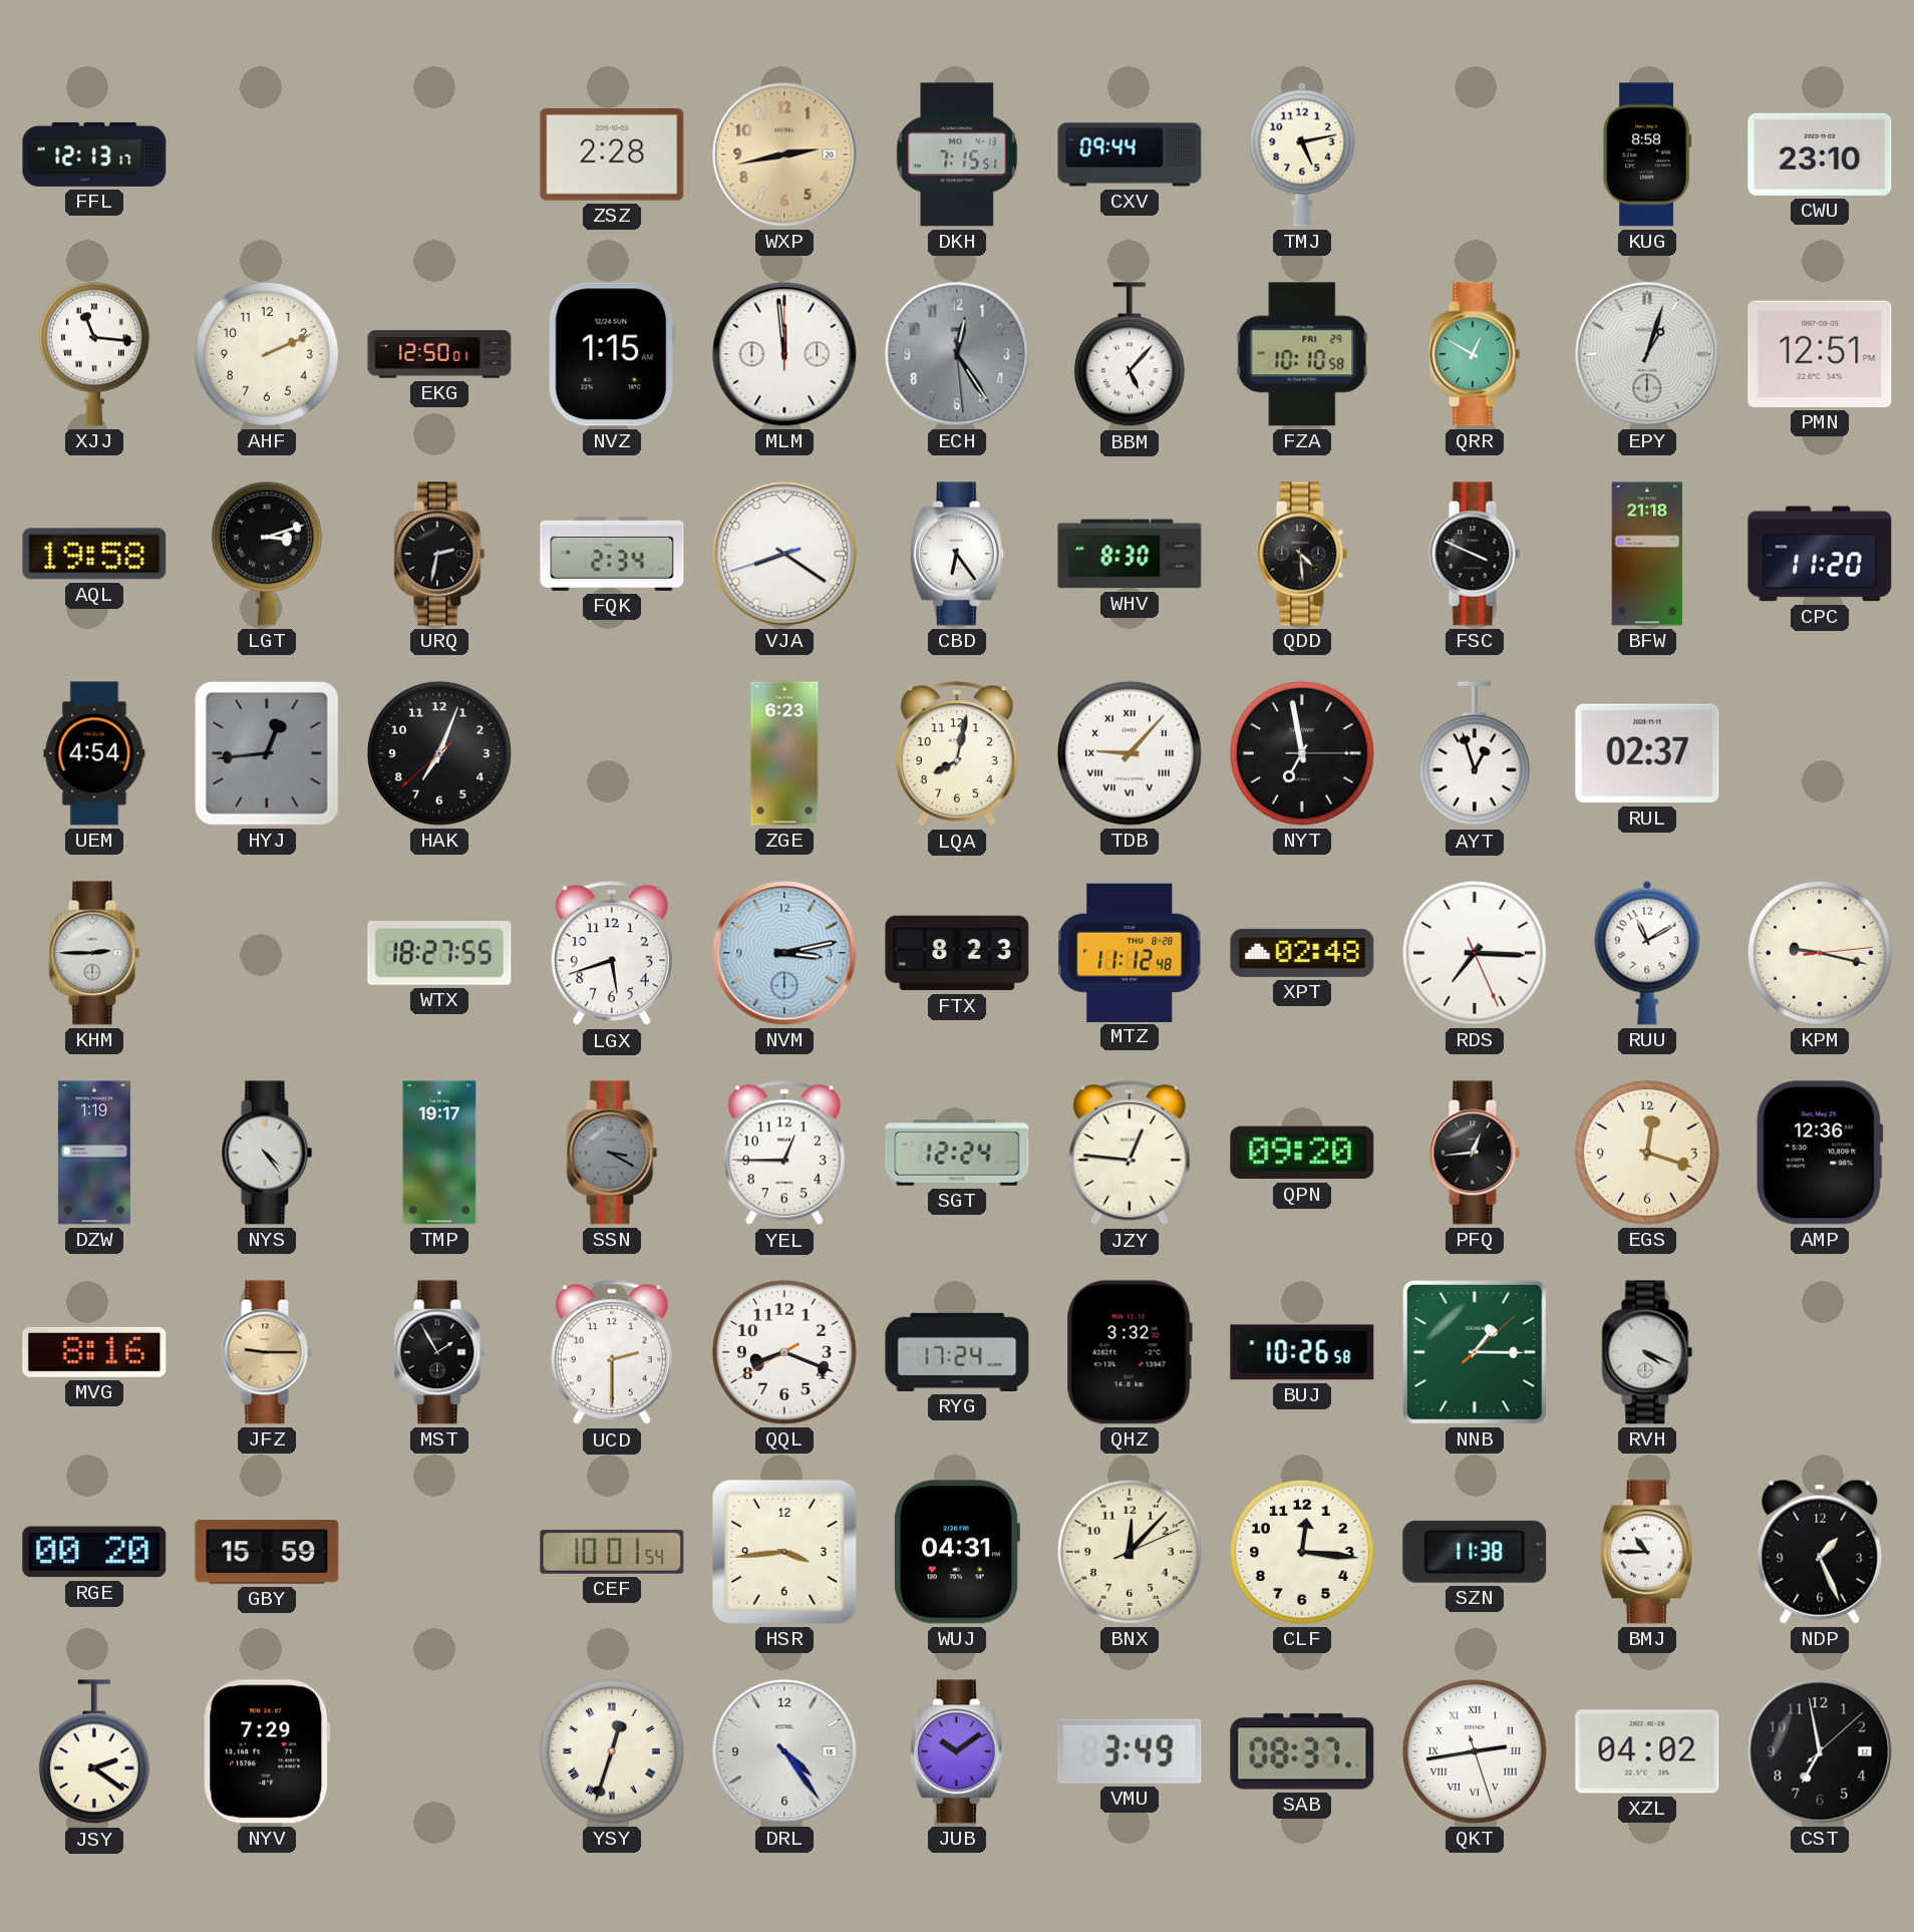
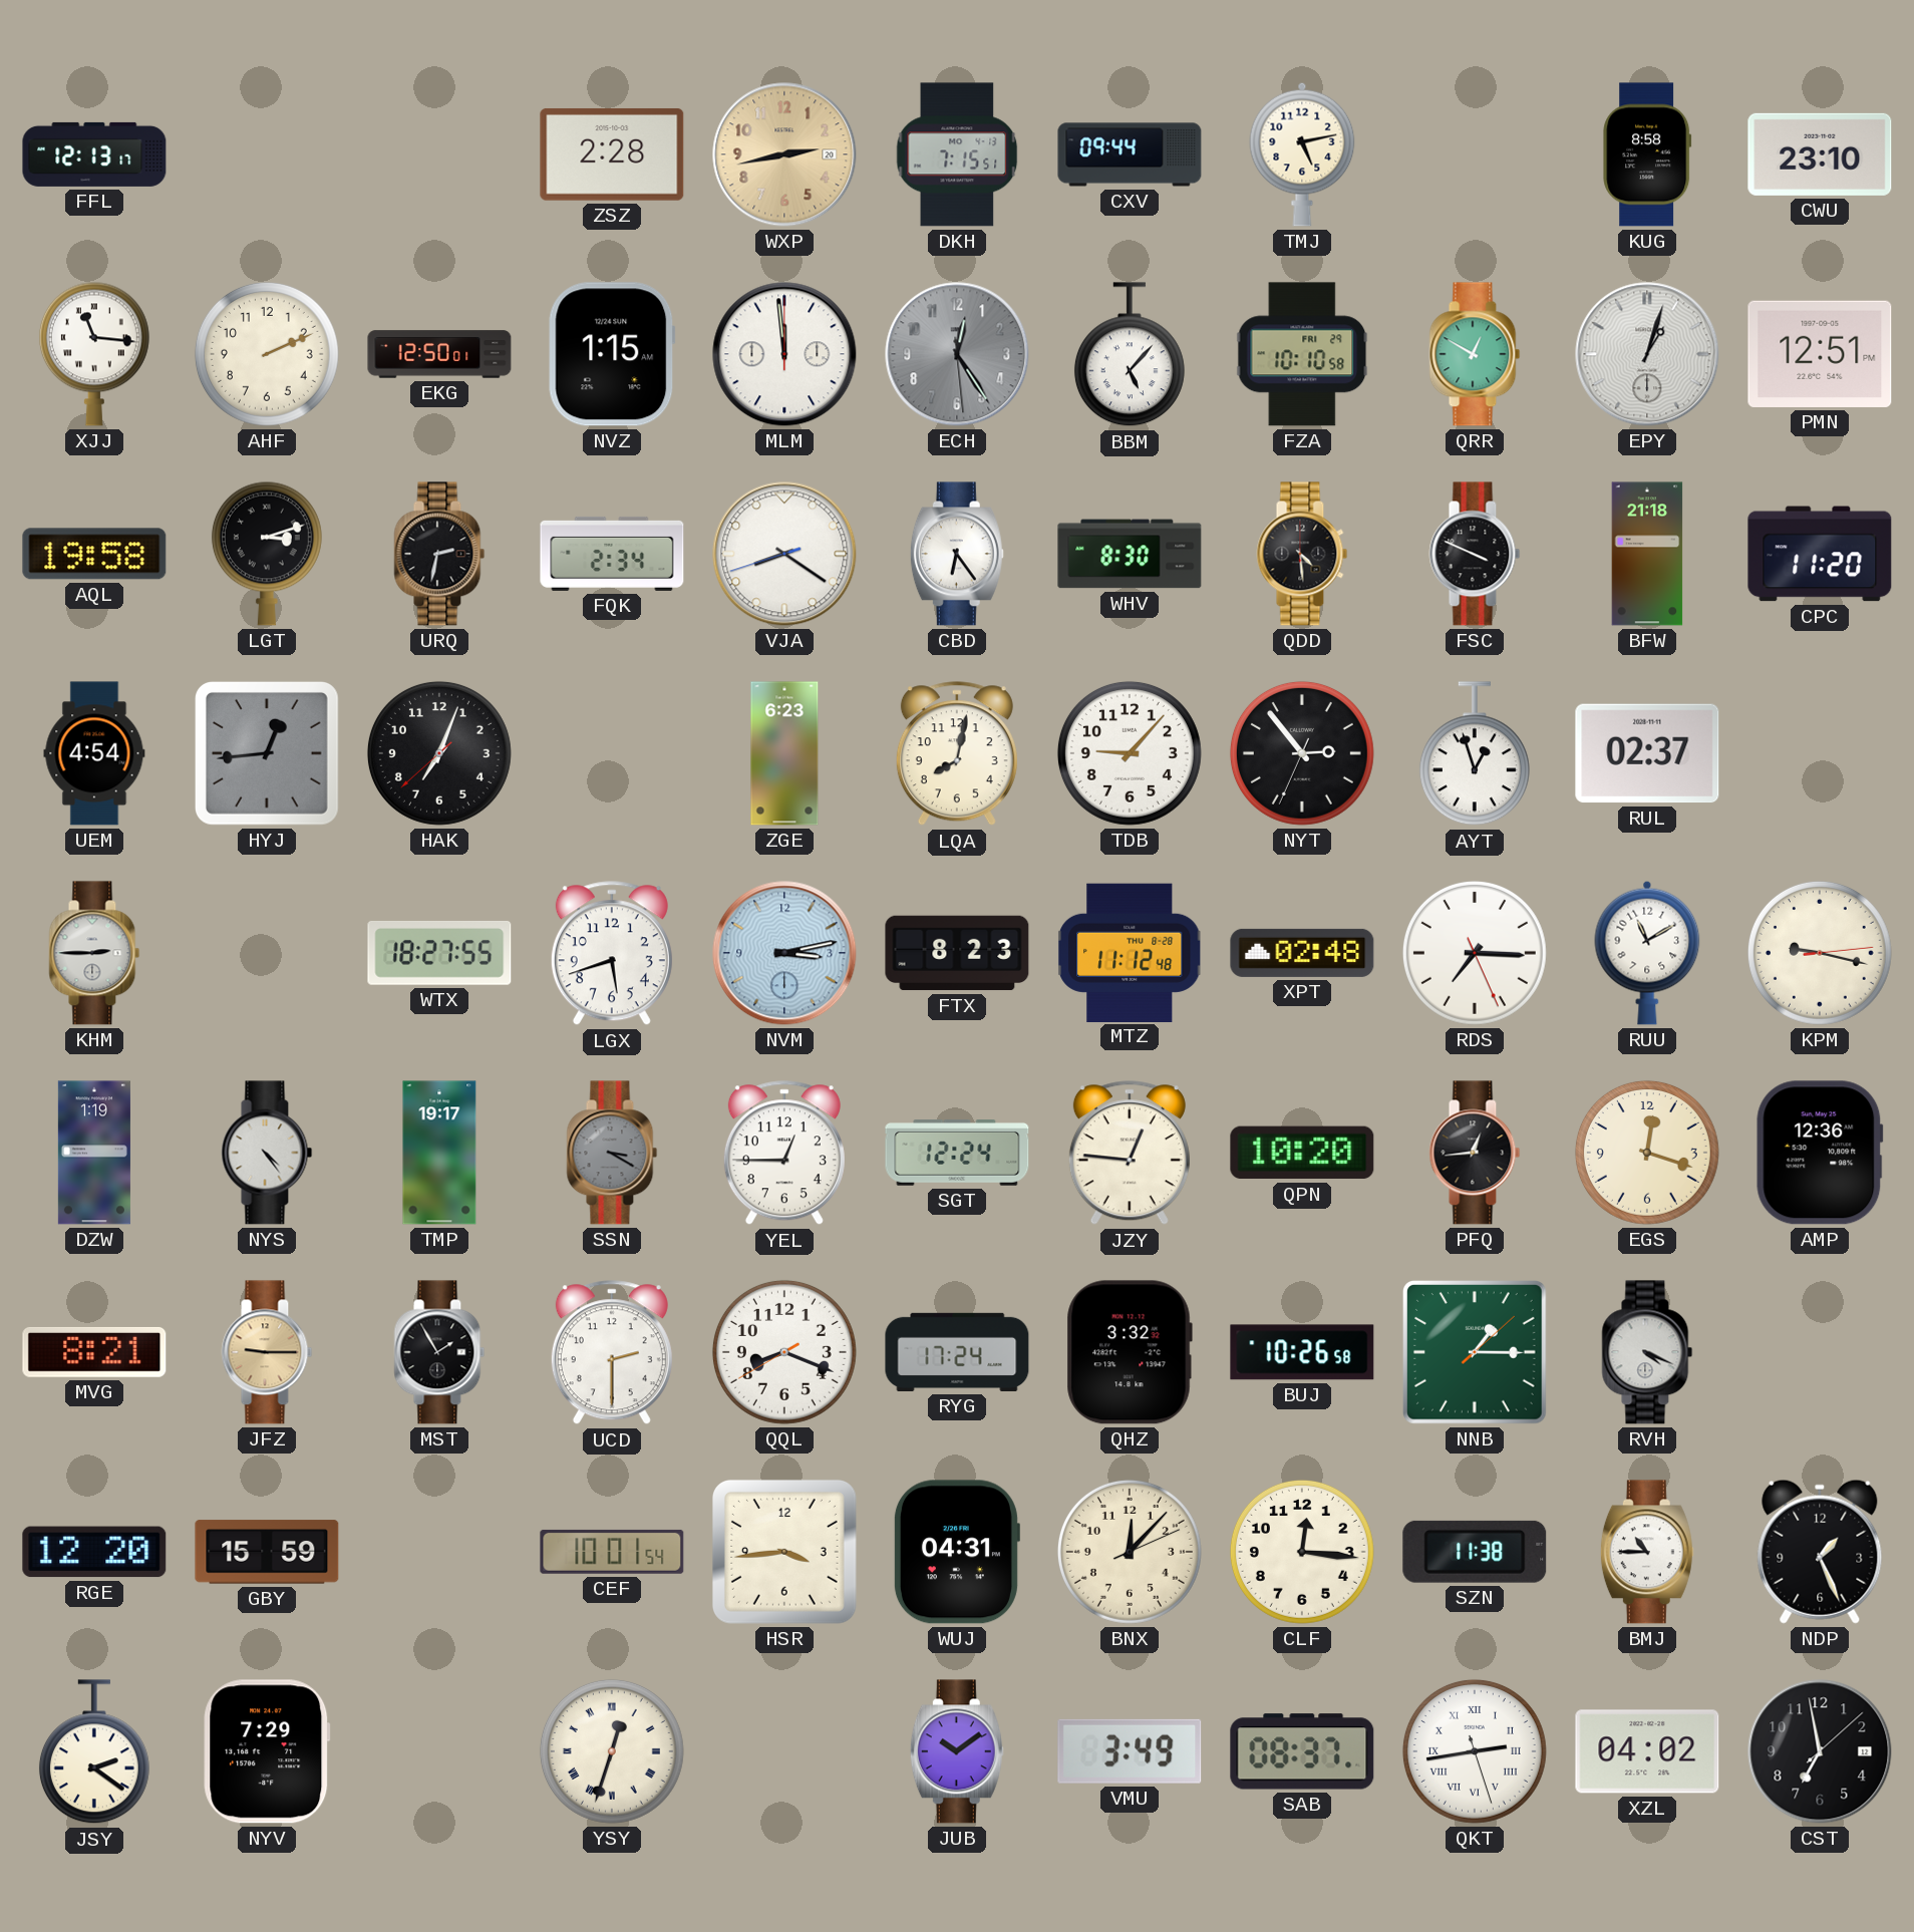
TDB numerals: Roman -> Arabic (1130, 753)
NYT: 6:58 -> 2:53 (1302, 753)
QPN: 09:20 -> 10:20 (1302, 1153)
MVG: 8:16 -> 8:21 (94, 1352)
RGE: 00:20 -> 12:20 (94, 1552)
DRL: 4:24 -> none (784, 1751)
